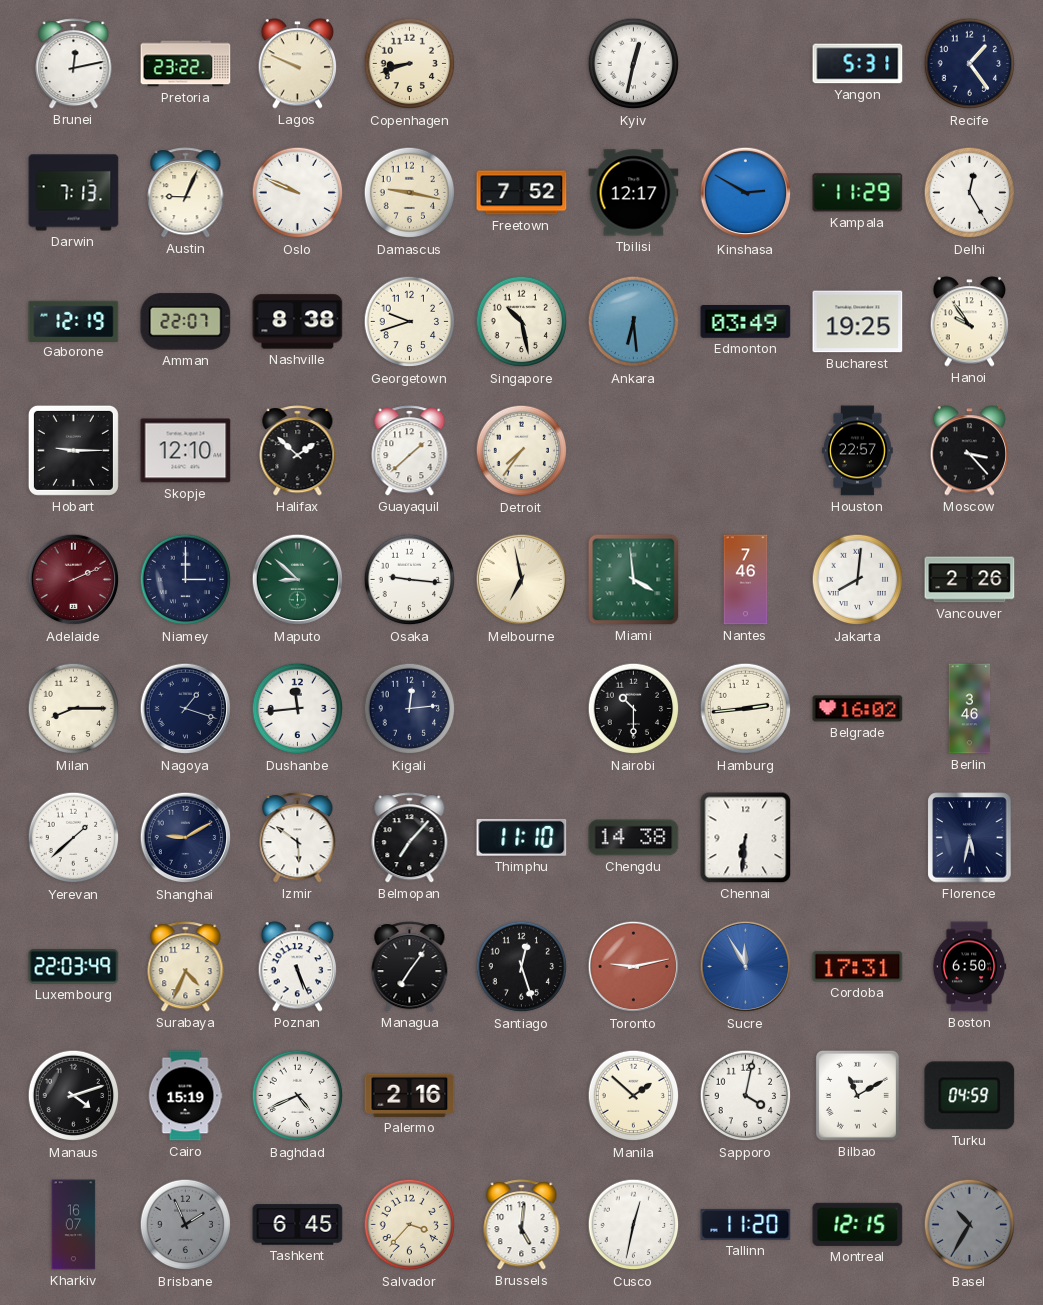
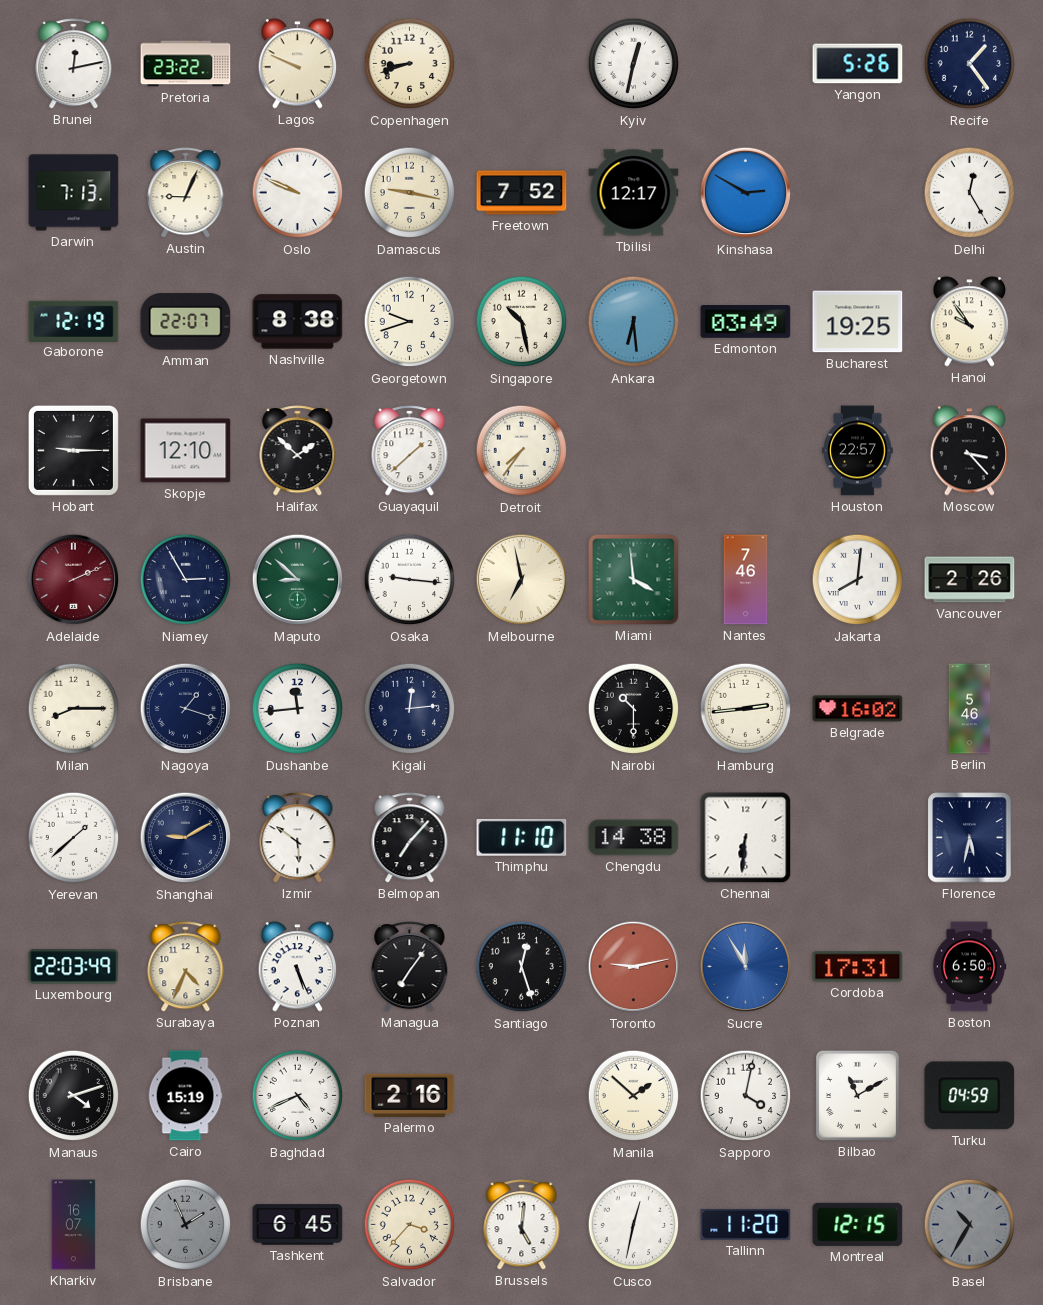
Yangon: 5:31 -> 5:26 (858, 64)
Kampala: 11:29 -> none (858, 193)
Niamey: 3:00 -> 2:55 (186, 580)
Berlin: 3:46 -> 5:46 (970, 709)
